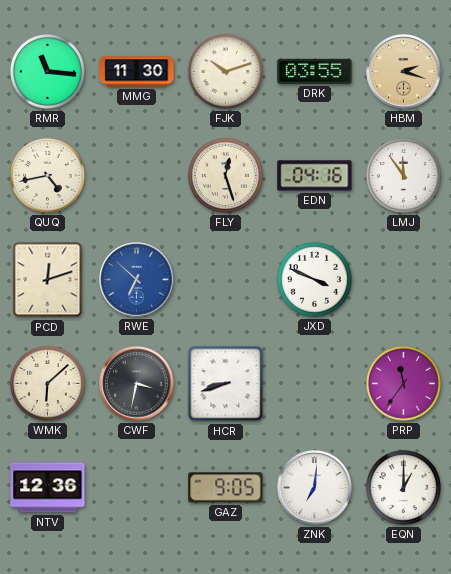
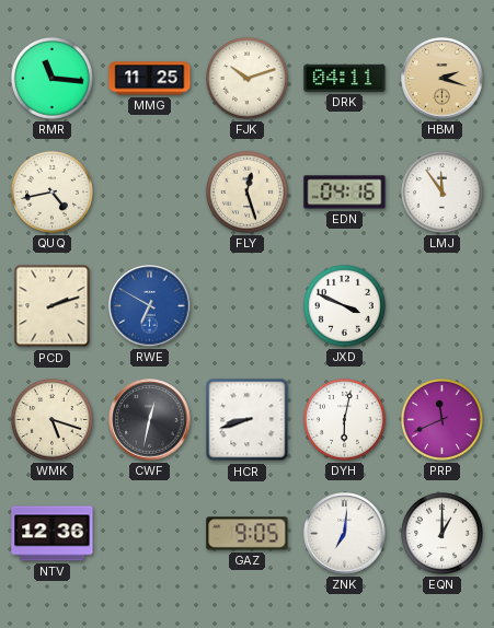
MMG: 11:30 -> 11:25 (150, 79)
DRK: 03:55 -> 04:11 (345, 78)
PCD: 12:12 -> 2:12 (53, 306)
RWE: 6:52 -> 6:50 (150, 306)
WMK: 6:08 -> 5:18 (51, 419)
CWF: 3:32 -> 12:32 (150, 420)
DYH: none -> 6:02 (344, 419)
PRP: 11:36 -> 11:41 (441, 419)
